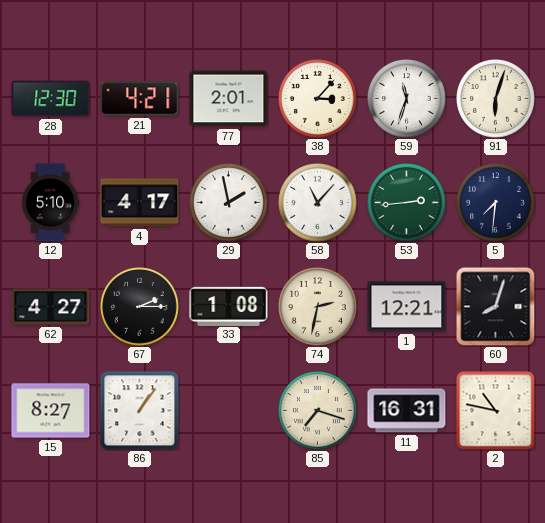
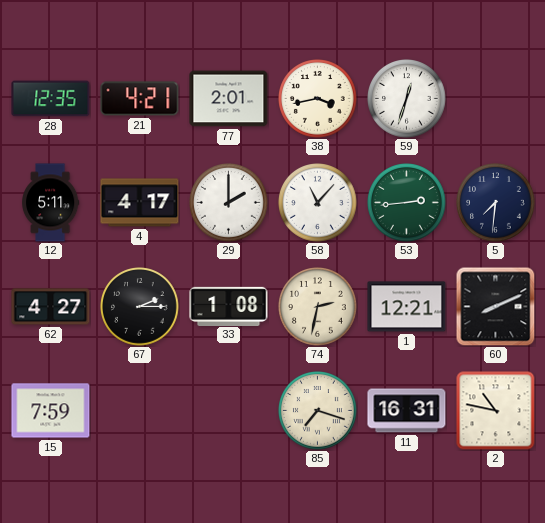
28: 12:30 -> 12:35 (51, 99)
38: 3:07 -> 3:43 (318, 99)
59: 11:33 -> 12:33 (407, 99)
91: 6:03 -> none (496, 99)
12: 5:10 -> 5:11 (51, 203)
29: 1:58 -> 2:00 (229, 203)
60: 8:03 -> 8:11 (495, 306)
15: 8:27 -> 7:59 (51, 411)
86: 1:06 -> none (140, 411)
